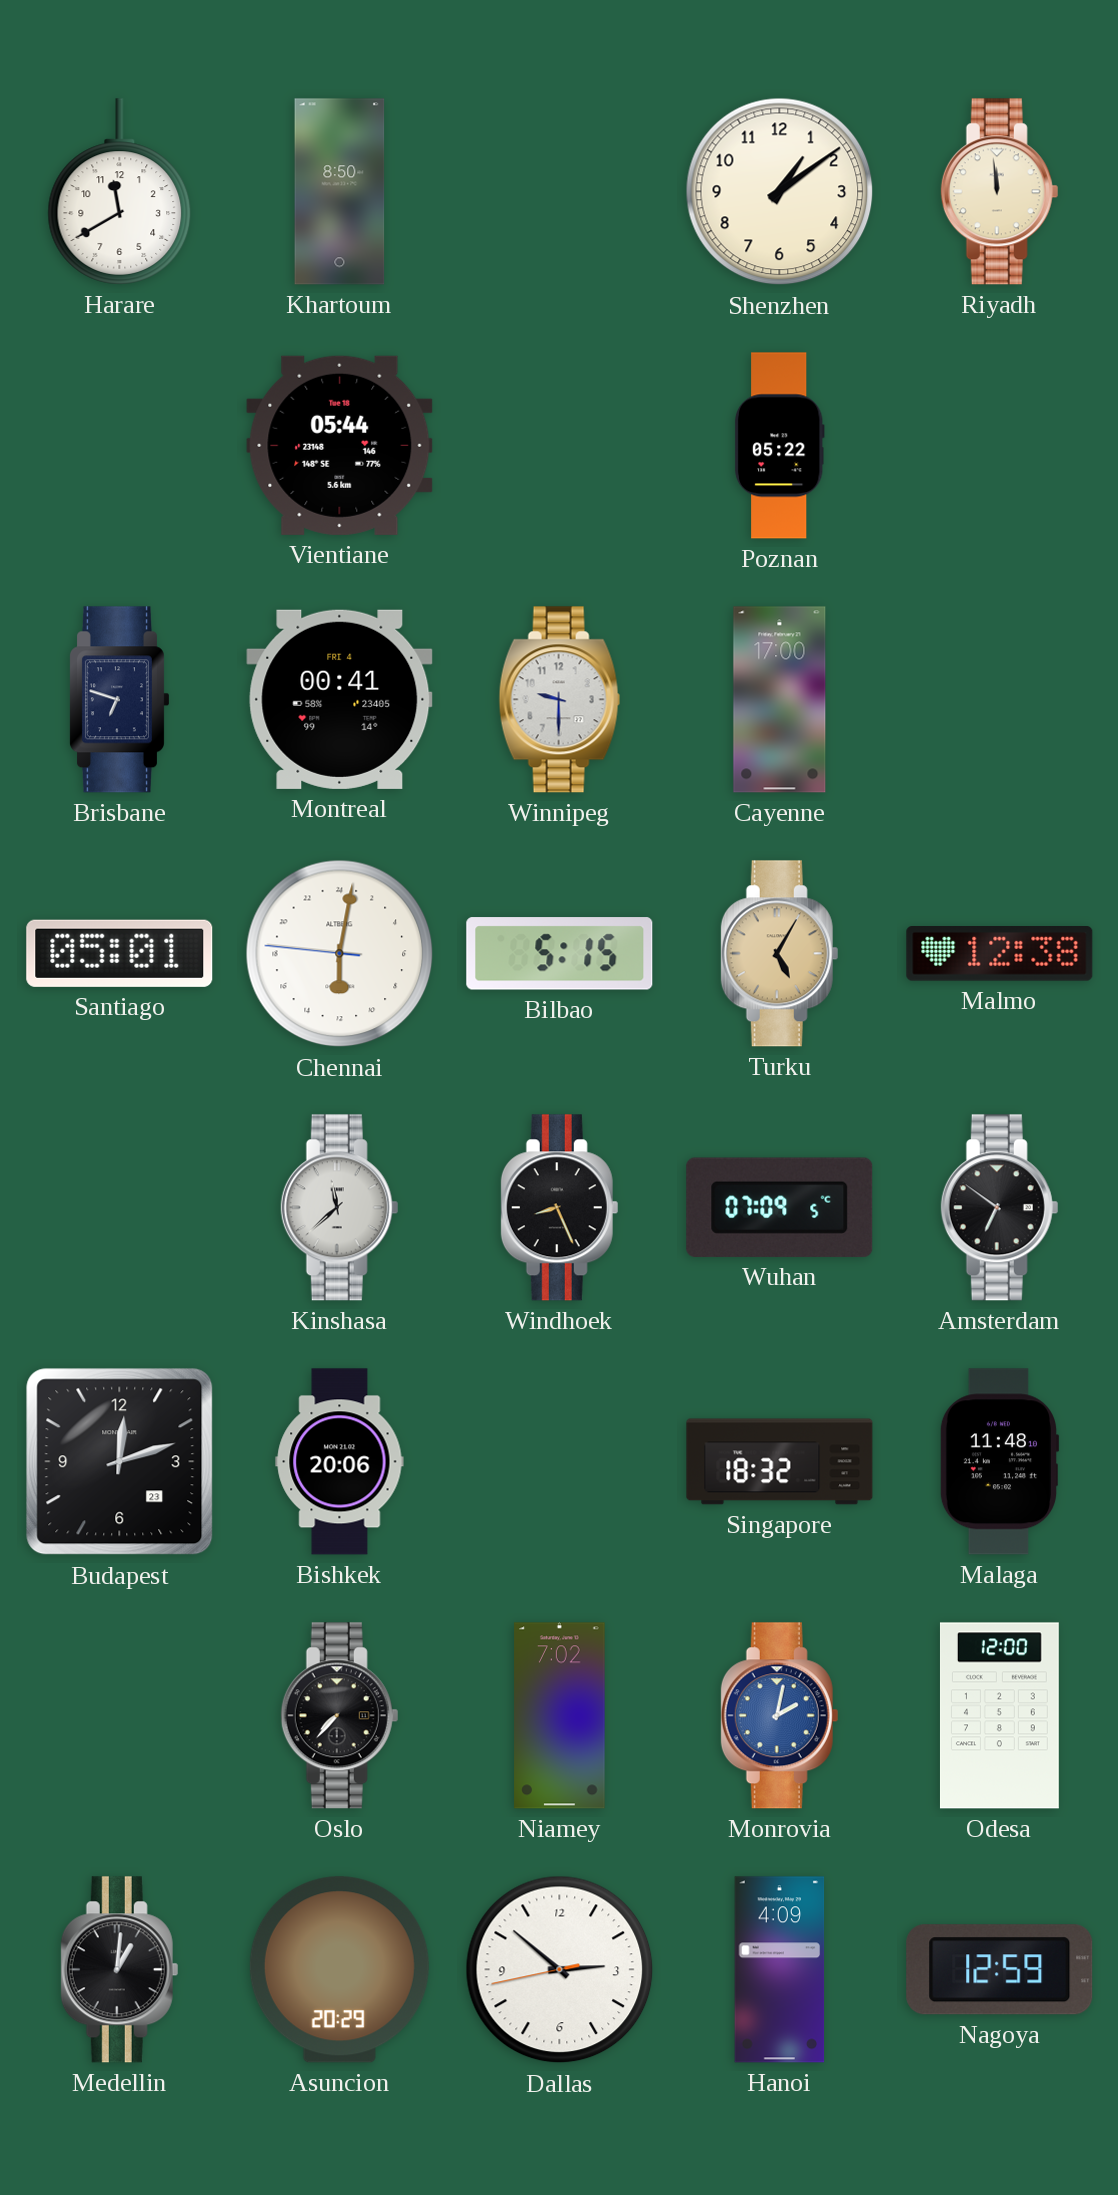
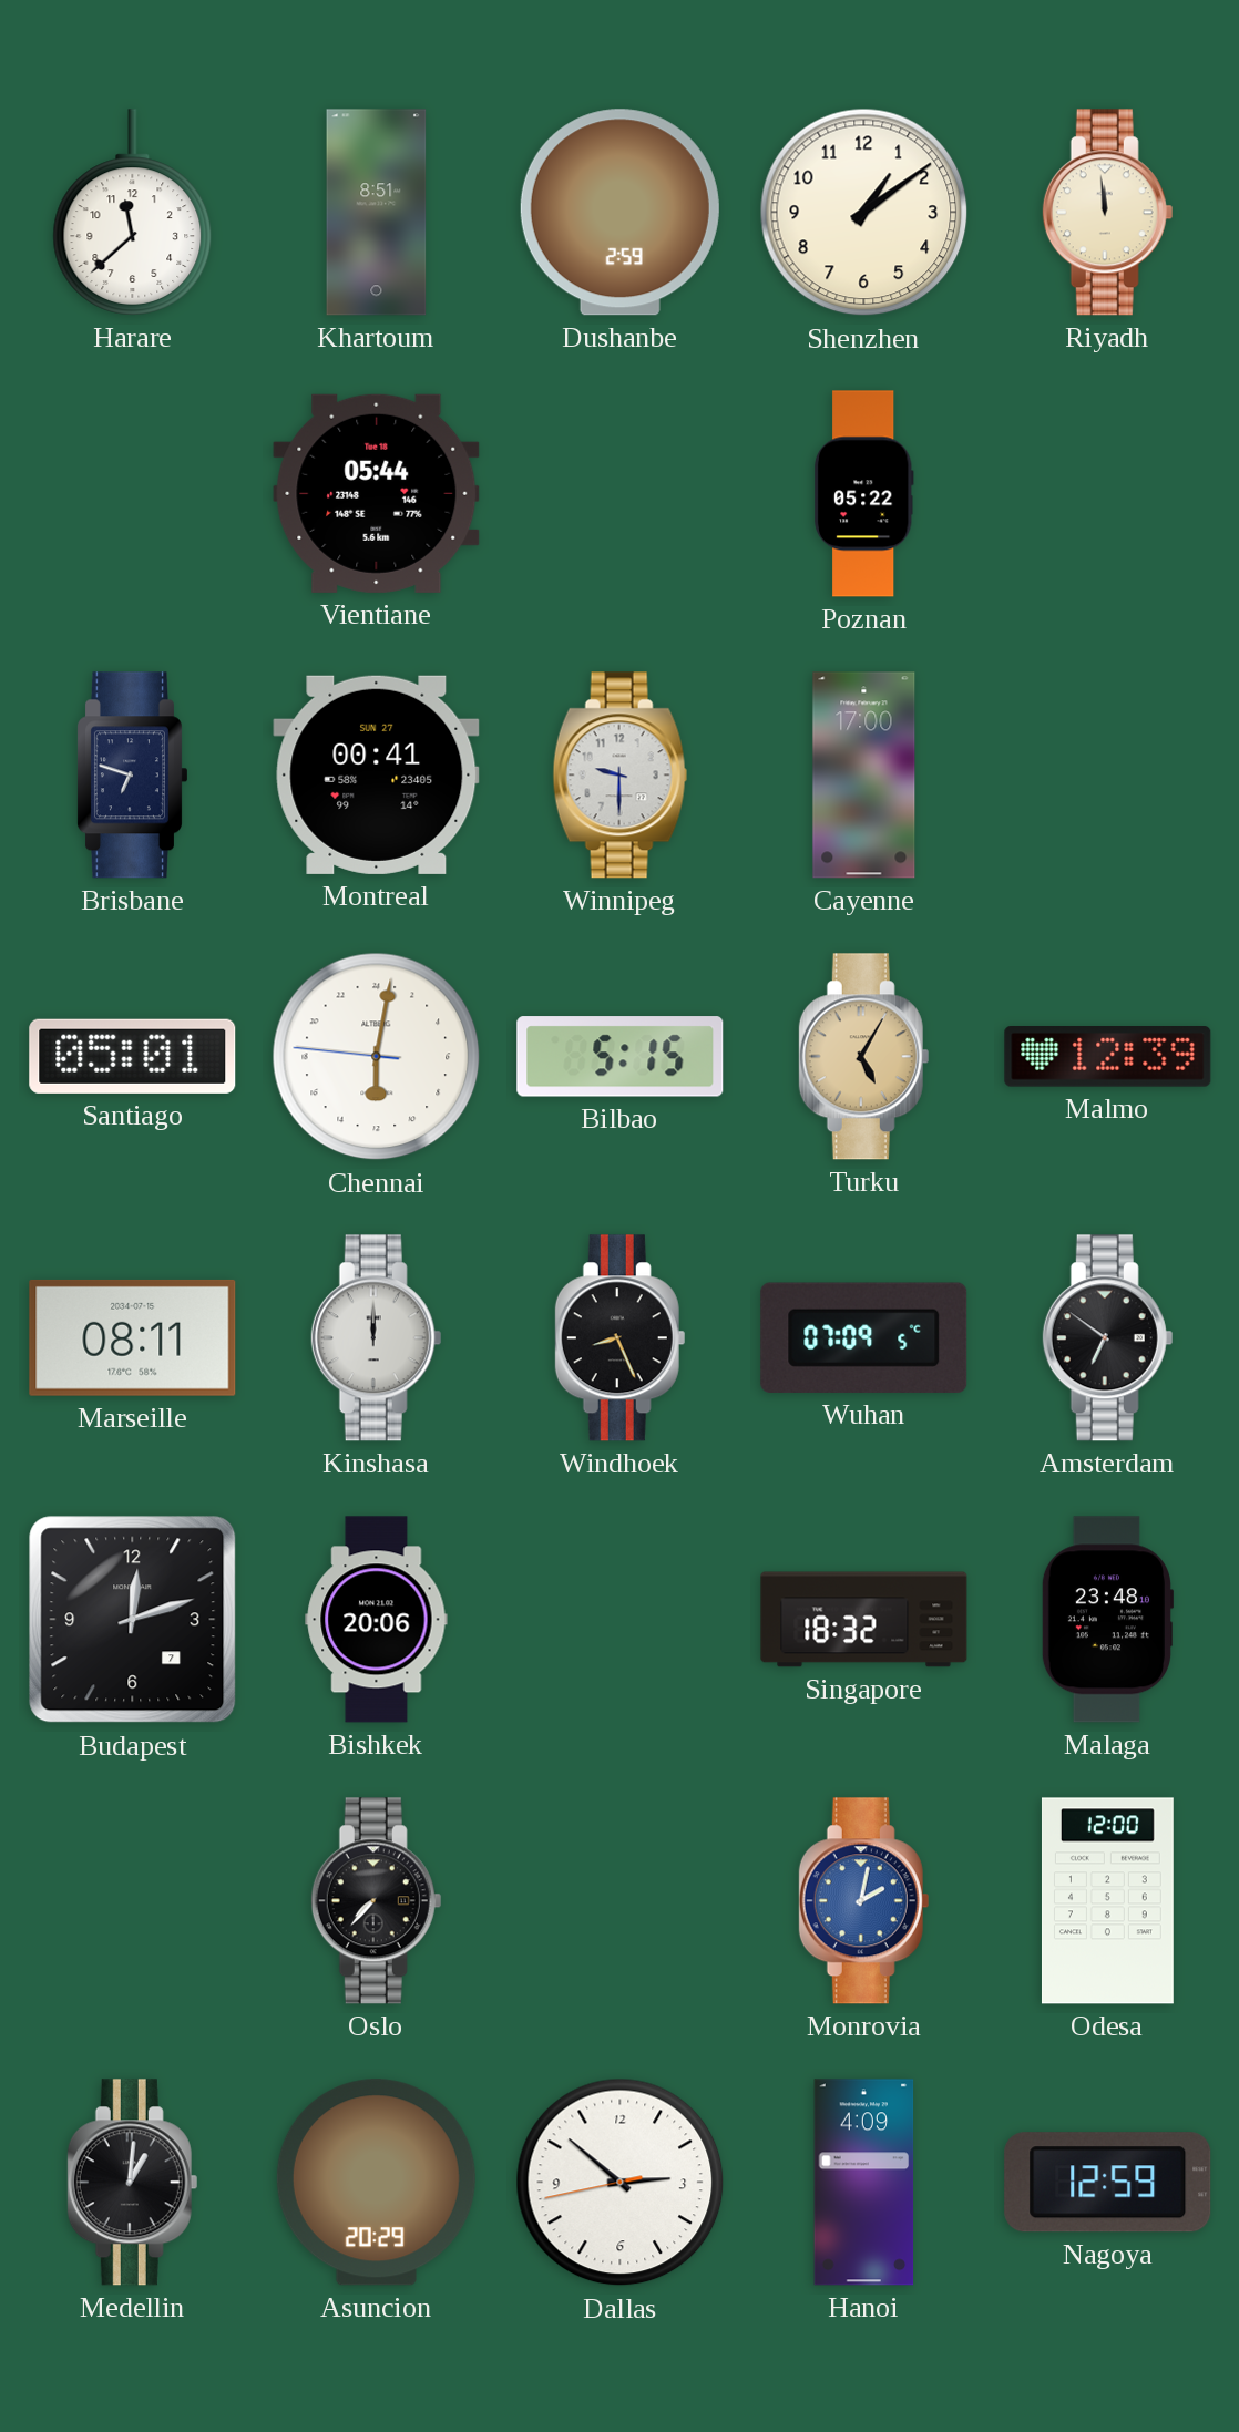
Harare: 11:40 -> 11:38 (133, 213)
Khartoum: 8:50 -> 8:51 (377, 213)
Dushanbe: none -> 2:59 (619, 213)
Montreal date: FRI 4 -> SUN 27 (377, 774)
Malmo: 12:38 -> 12:39 (1108, 1057)
Marseille: none -> 08:11 (133, 1337)
Kinshasa: 11:38 -> 12:00 (377, 1338)
Budapest date: 23 -> 7 (133, 1620)
Malaga: 11:48 -> 23:48 (1107, 1620)
Niamey: 7:02 -> none (560, 1716)
